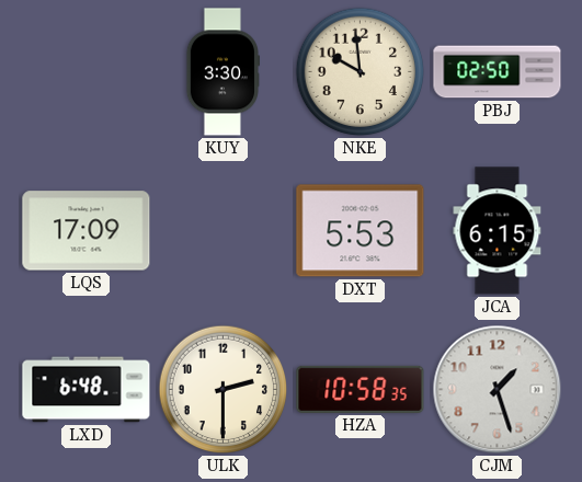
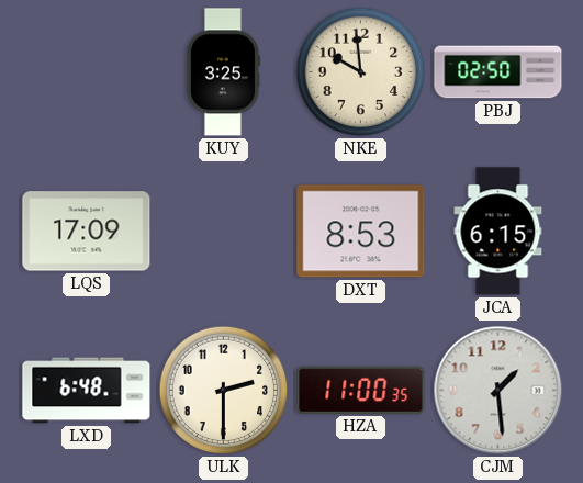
KUY: 3:30 -> 3:25 (222, 72)
DXT: 5:53 -> 8:53 (361, 232)
HZA: 10:58 -> 11:00 (361, 390)
CJM: 1:27 -> 1:29 (498, 391)
